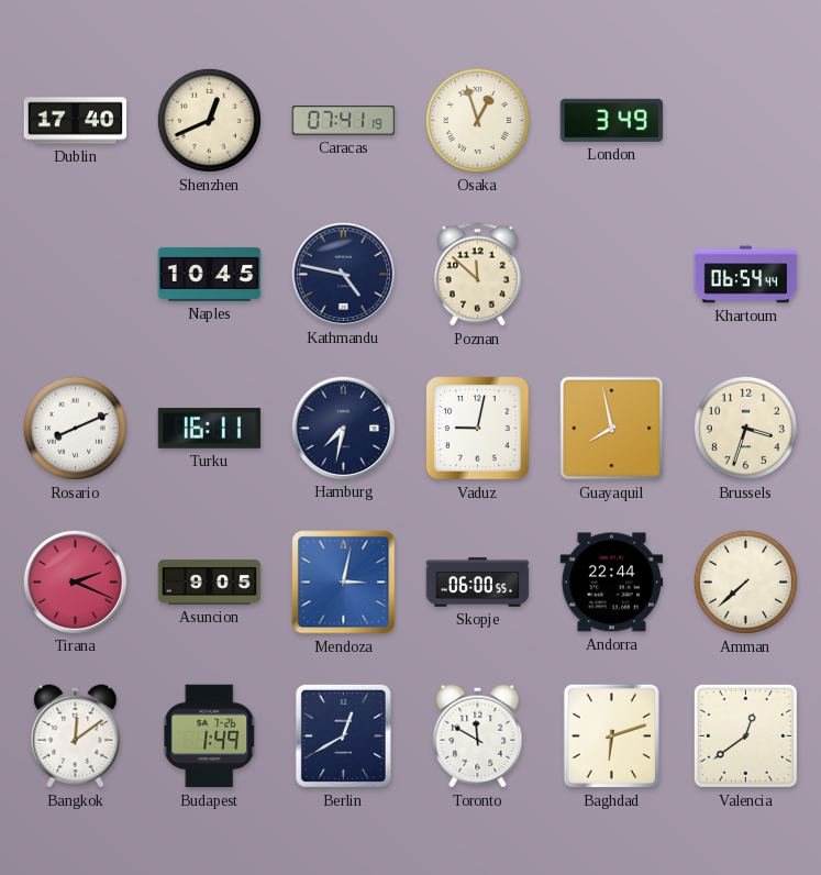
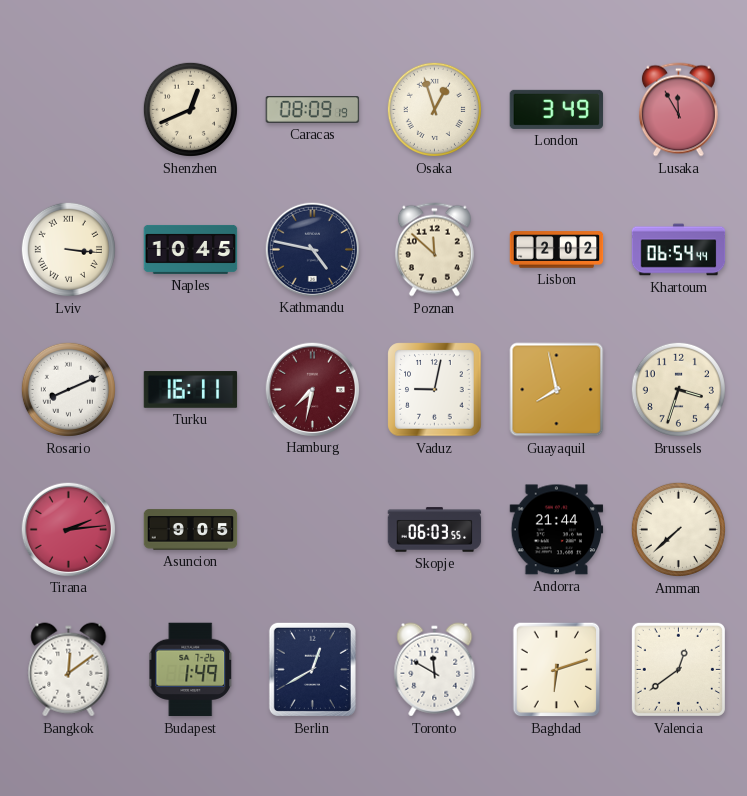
Dublin: 17:40 -> none (76, 121)
Caracas: 07:41 -> 08:09 (313, 110)
Lusaka: none -> 11:55 (678, 110)
Lviv: none -> 3:16 (68, 249)
Lisbon: none -> 2:02 (557, 250)
Hamburg dial: navy -> burgundy (312, 389)
Tirana: 2:19 -> 2:14 (68, 529)
Mendoza: 3:02 -> none (344, 583)
Skopje: 06:00 -> 06:03 (435, 530)
Andorra: 22:44 -> 21:44 (557, 530)
